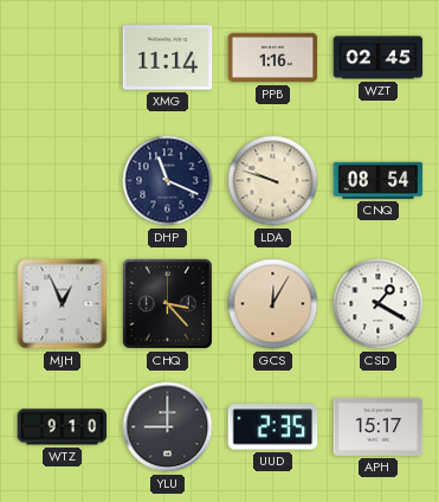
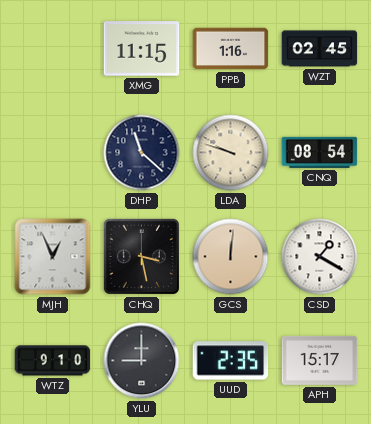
XMG: 11:14 -> 11:15 (142, 49)
DHP: 11:19 -> 11:22 (142, 153)
CHQ: 3:23 -> 3:28 (141, 256)
GCS: 12:05 -> 12:01 (231, 257)
